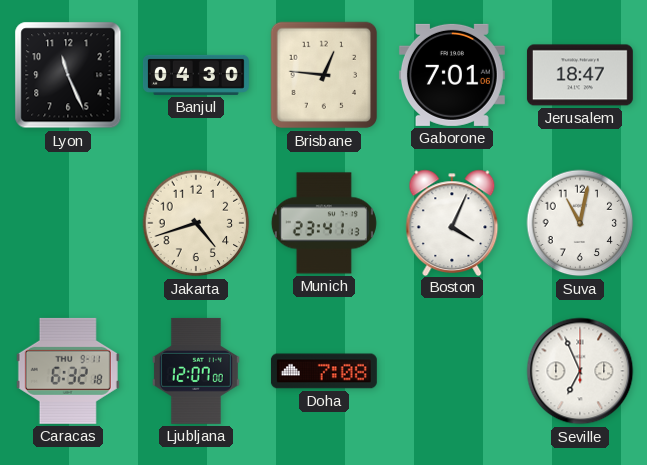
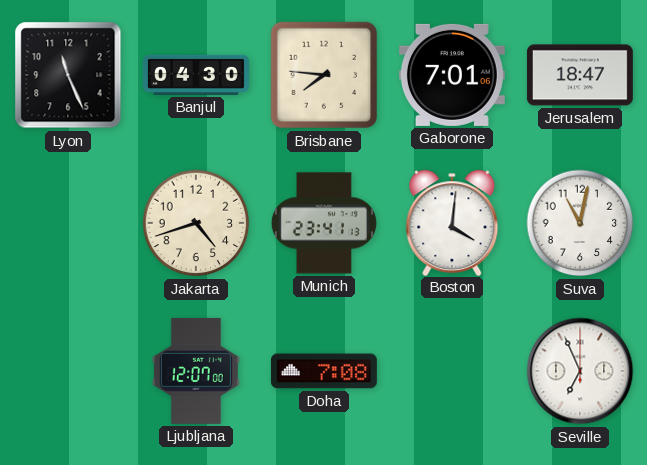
Brisbane: 12:46 -> 7:46 (324, 75)
Boston: 4:04 -> 4:01 (452, 222)
Caracas: 6:32 -> none (68, 371)
